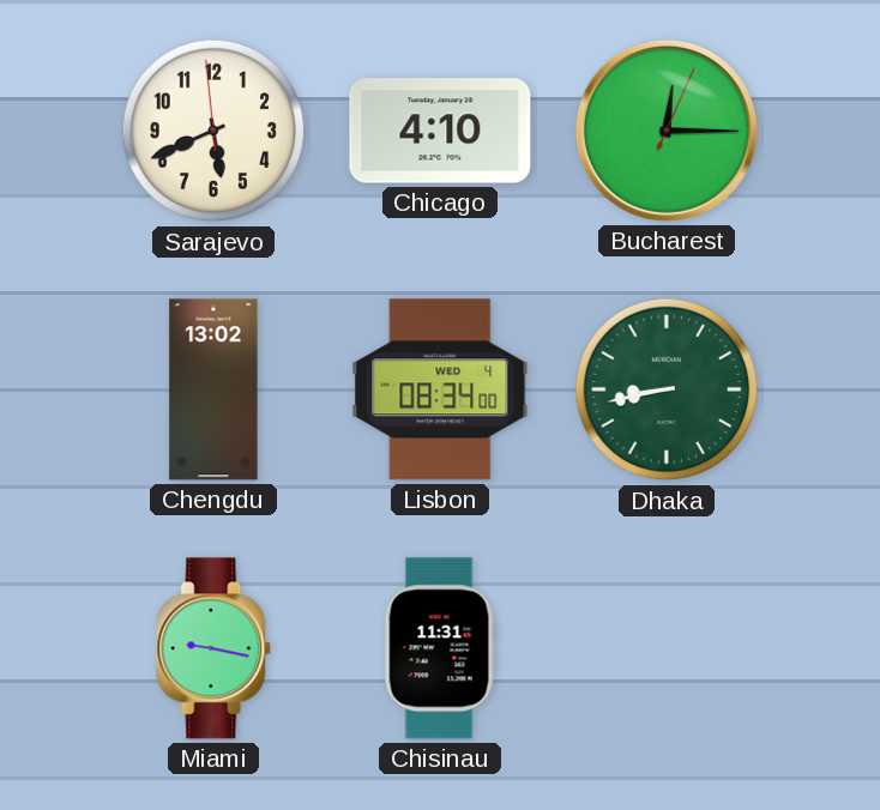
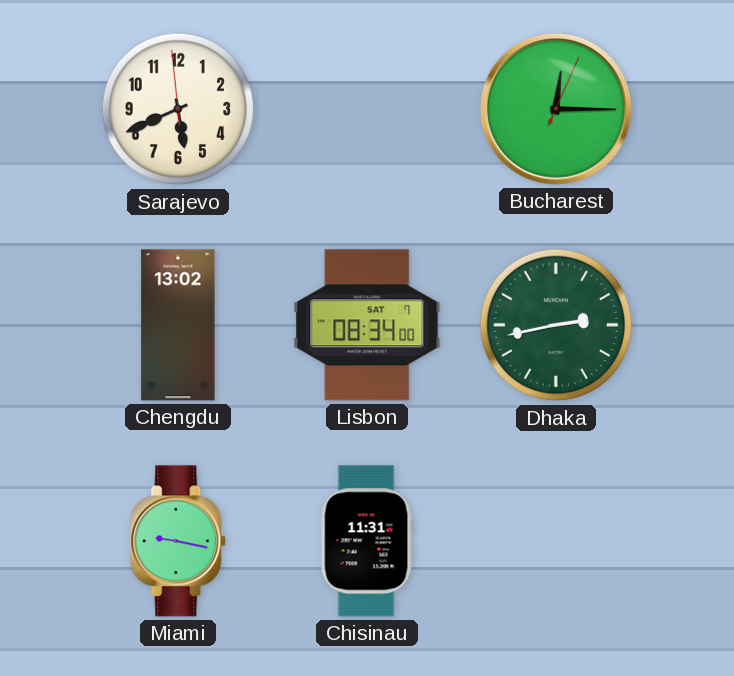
Chicago: 4:10 -> none (440, 131)
Lisbon date: WED 4 -> SAT 7 (367, 325)
Dhaka: 8:43 -> 2:43 (556, 325)
